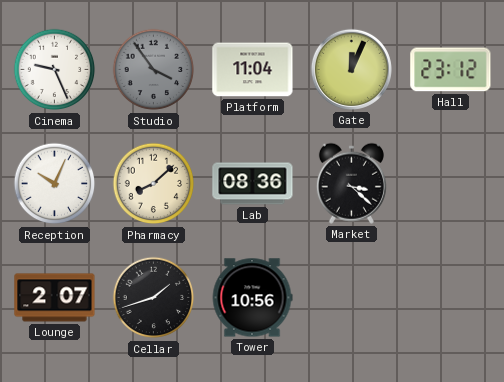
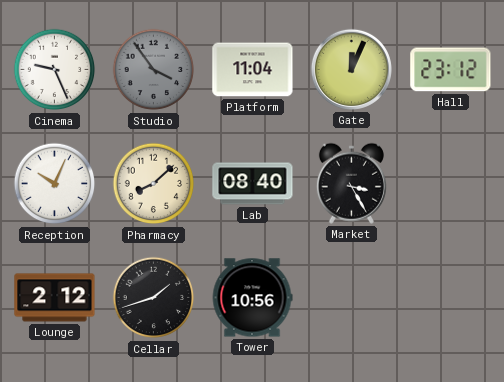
Lab: 08:36 -> 08:40 (253, 184)
Market: 3:22 -> 3:25 (351, 183)
Lounge: 2:07 -> 2:12 (55, 298)
